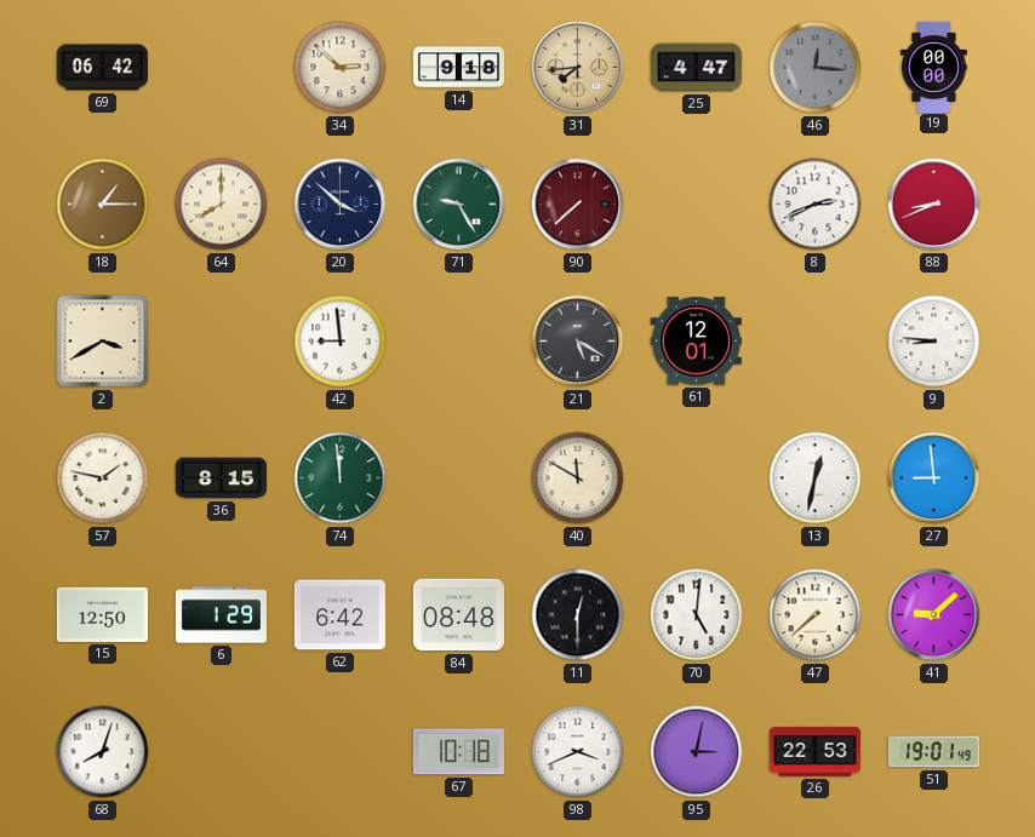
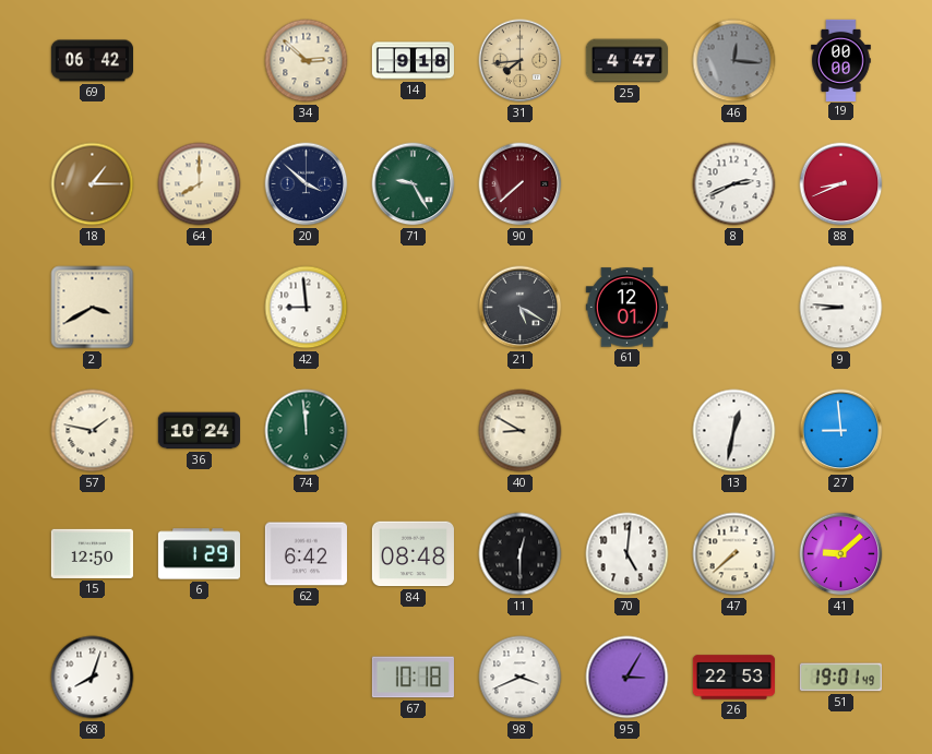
36: 8:15 -> 10:24 (199, 431)
40: 11:50 -> 8:50 (521, 431)
95: 3:02 -> 3:05 (628, 678)
